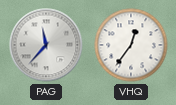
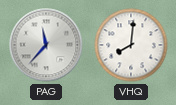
VHQ: 12:36 -> 8:01 (131, 45)
